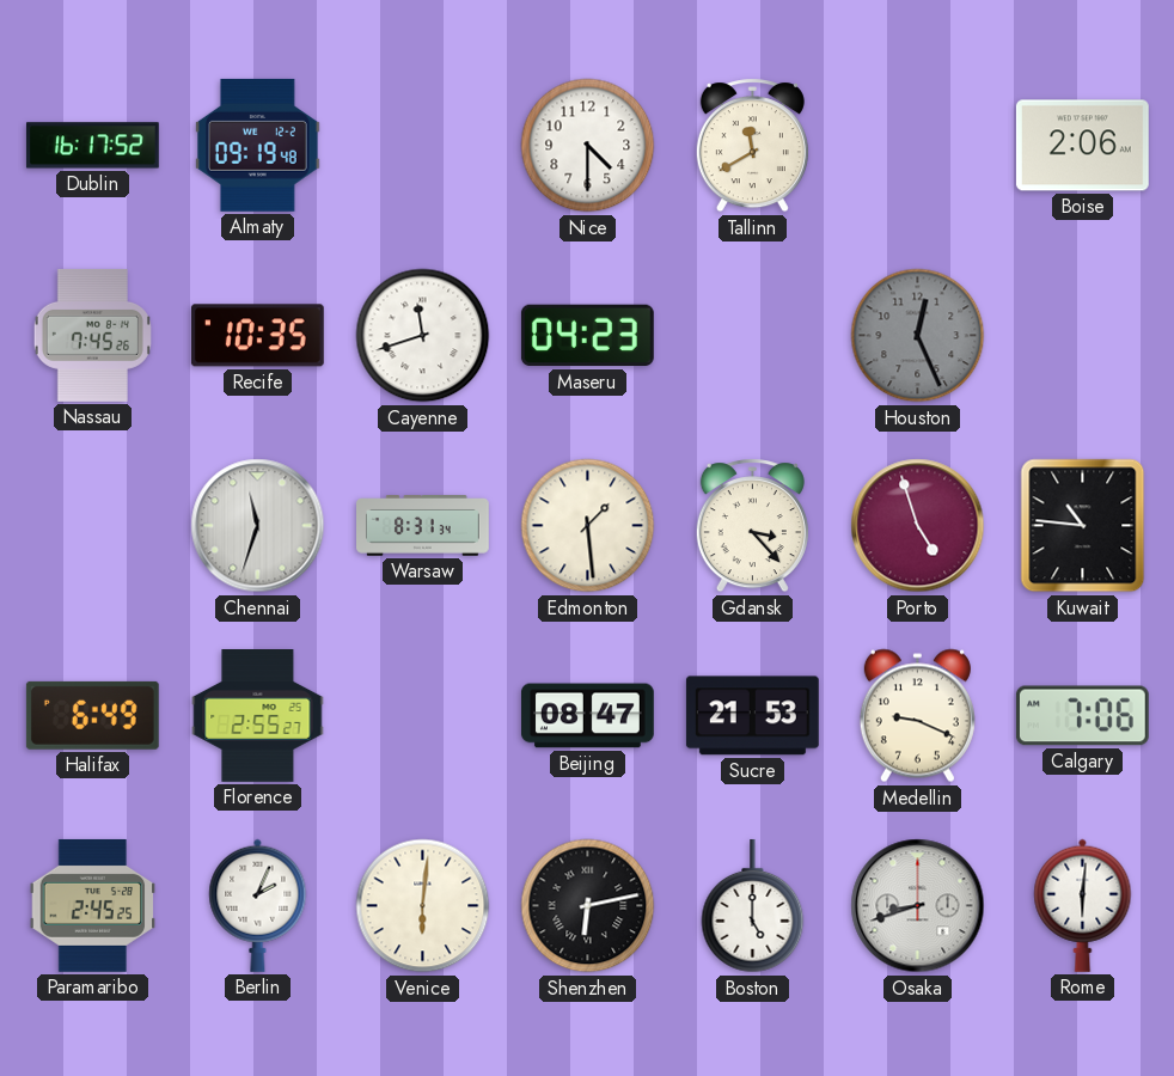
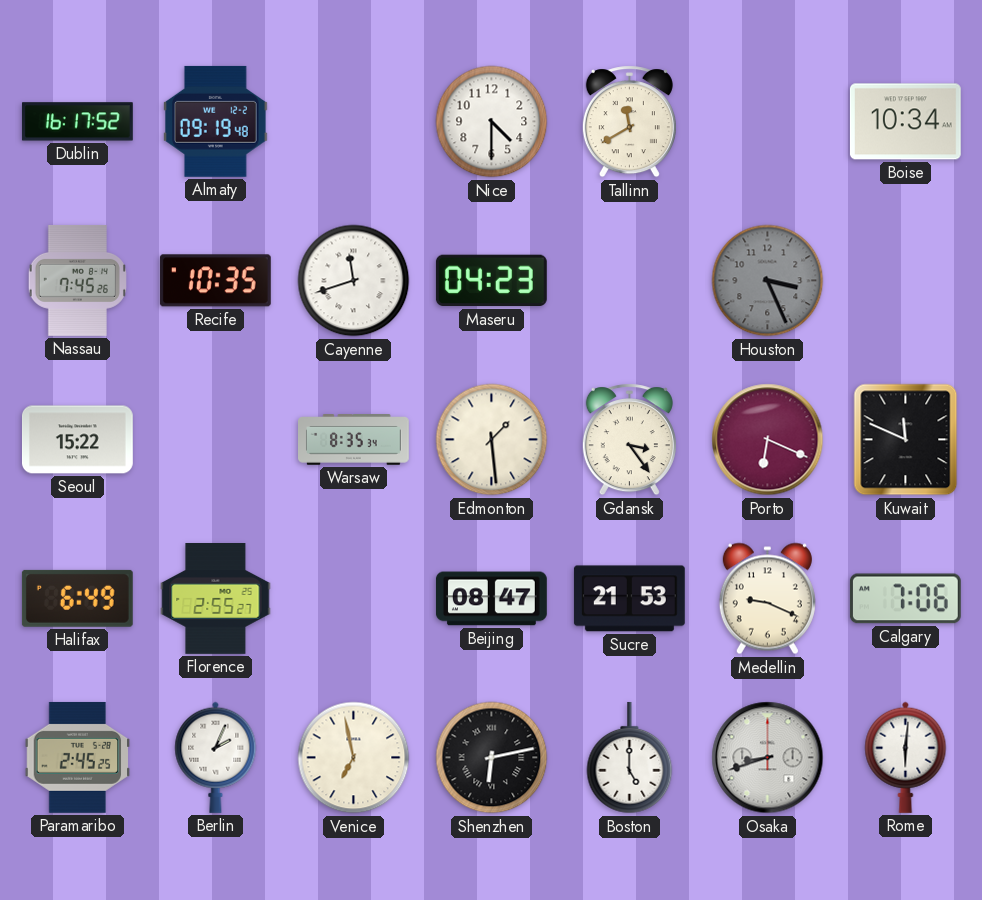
Boise: 2:06 -> 10:34 (905, 122)
Houston: 12:26 -> 3:26 (768, 281)
Seoul: none -> 15:22 (77, 440)
Chennai: 11:33 -> none (258, 526)
Warsaw: 8:31 -> 8:35 (354, 440)
Gdansk: 3:23 -> 3:24 (629, 440)
Porto: 4:57 -> 6:19 (768, 440)
Kuwait: 10:46 -> 11:49 (906, 440)
Venice: 6:01 -> 6:58 (354, 758)
